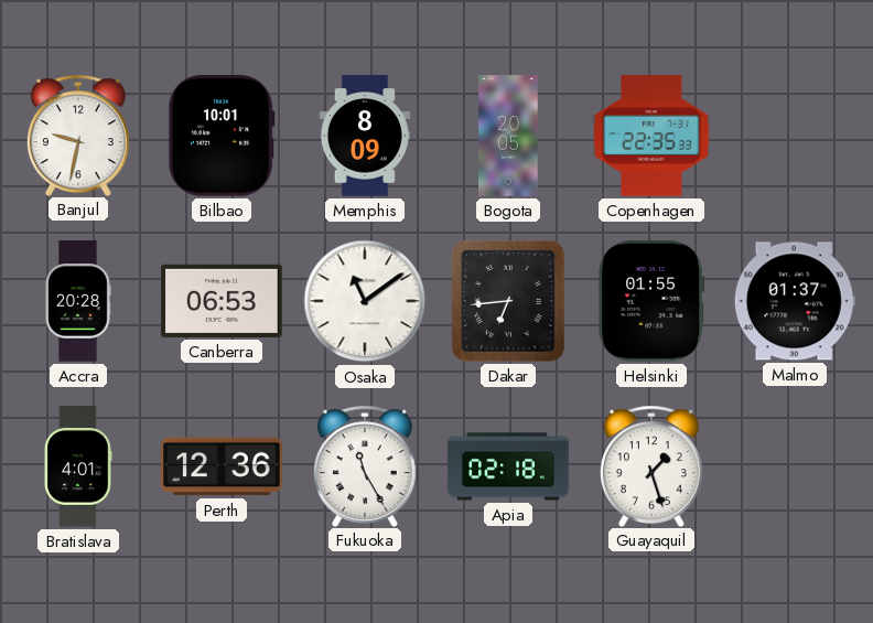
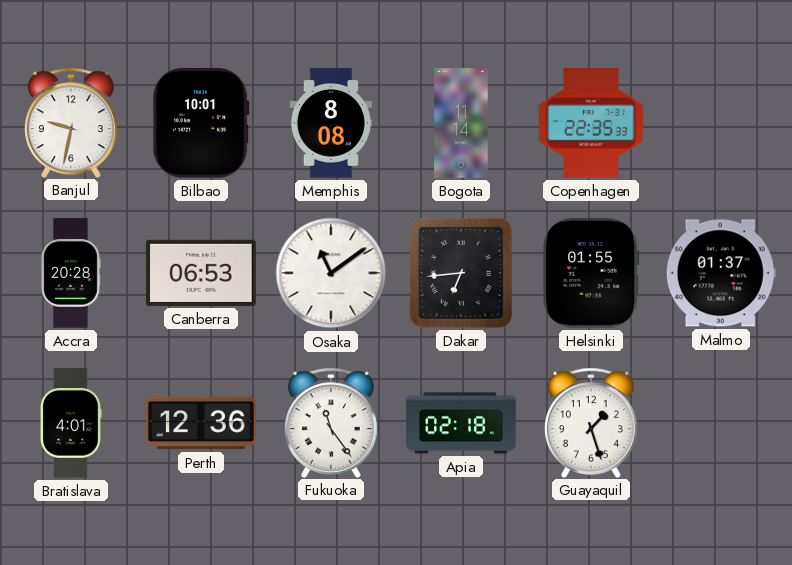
Memphis: 8:09 -> 8:08 (331, 123)
Bogota: 20:05 -> 11:14 (461, 123)
Fukuoka: 11:25 -> 11:24 (331, 422)
